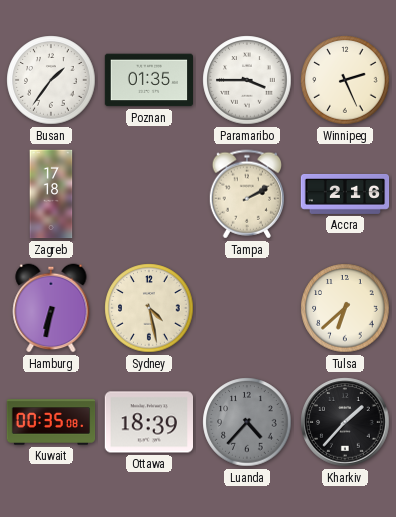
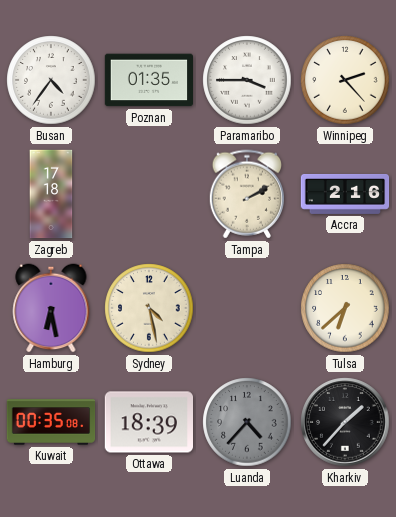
Busan: 1:36 -> 4:36 (51, 80)
Winnipeg: 2:26 -> 2:23 (345, 80)
Hamburg: 6:32 -> 6:28 (51, 308)
